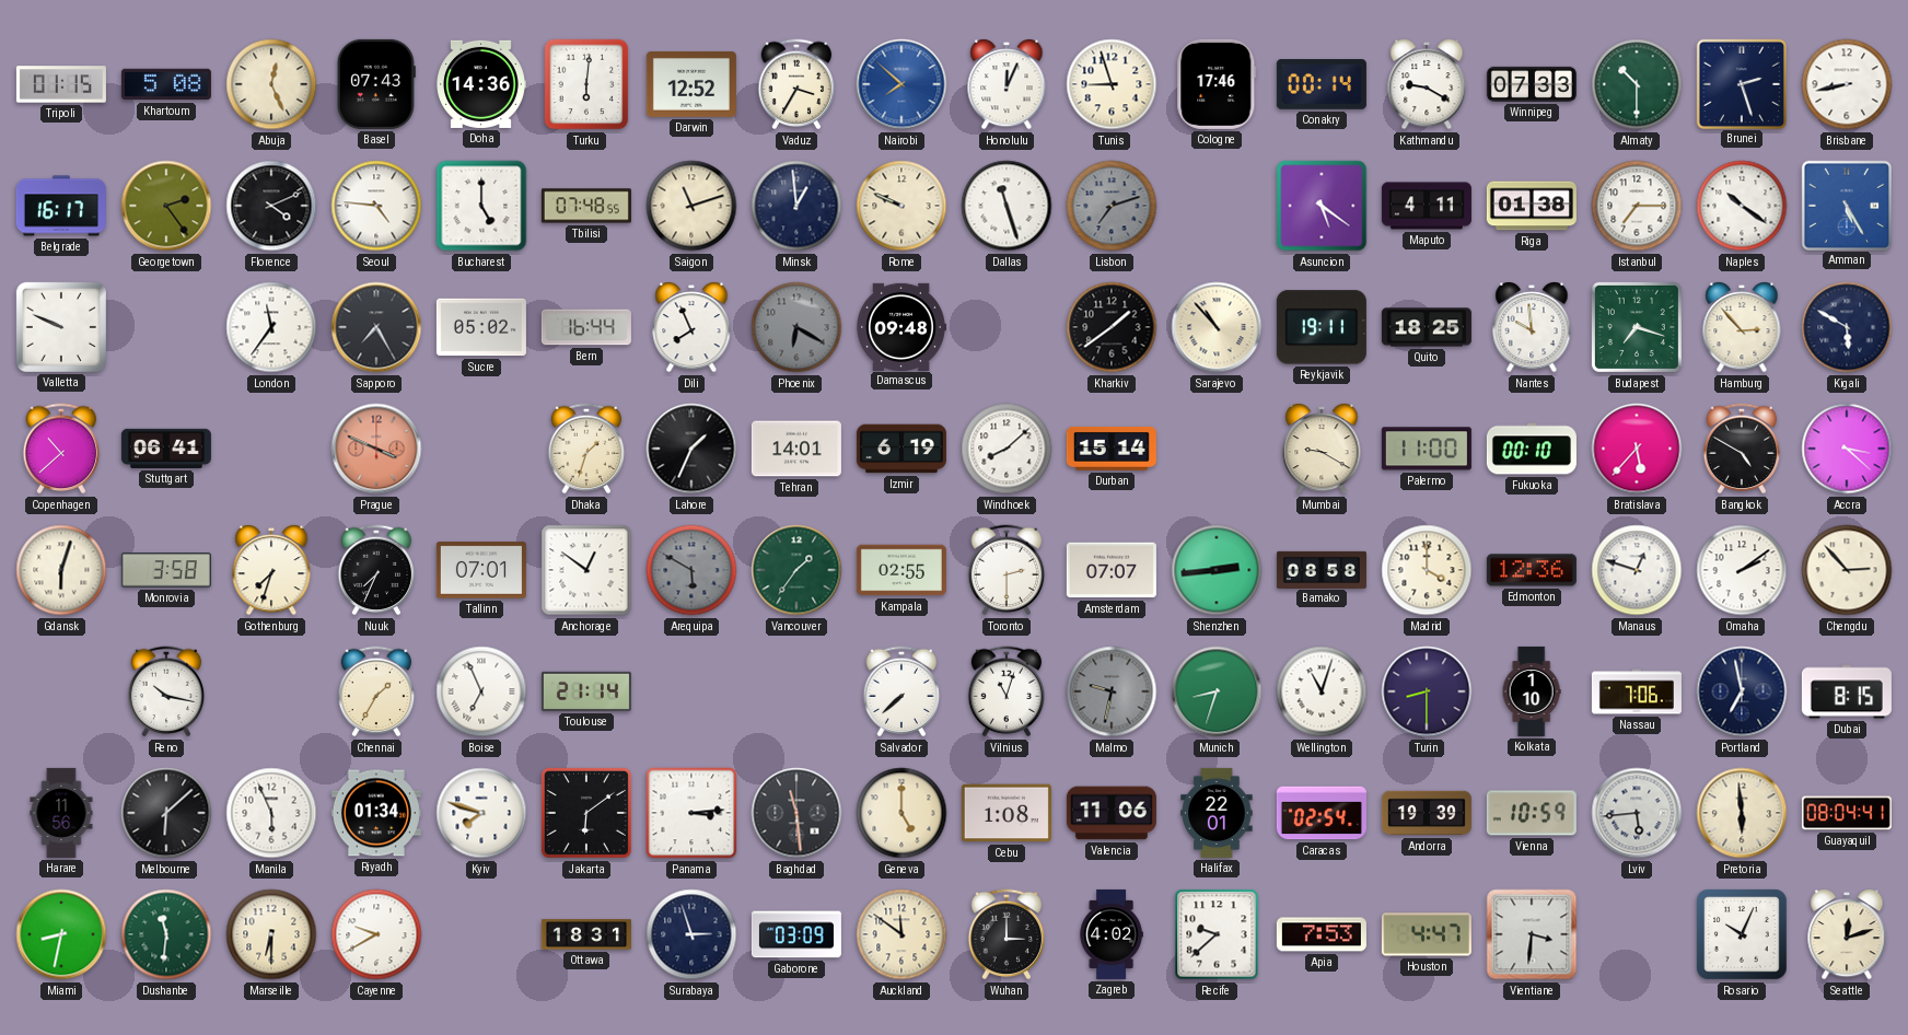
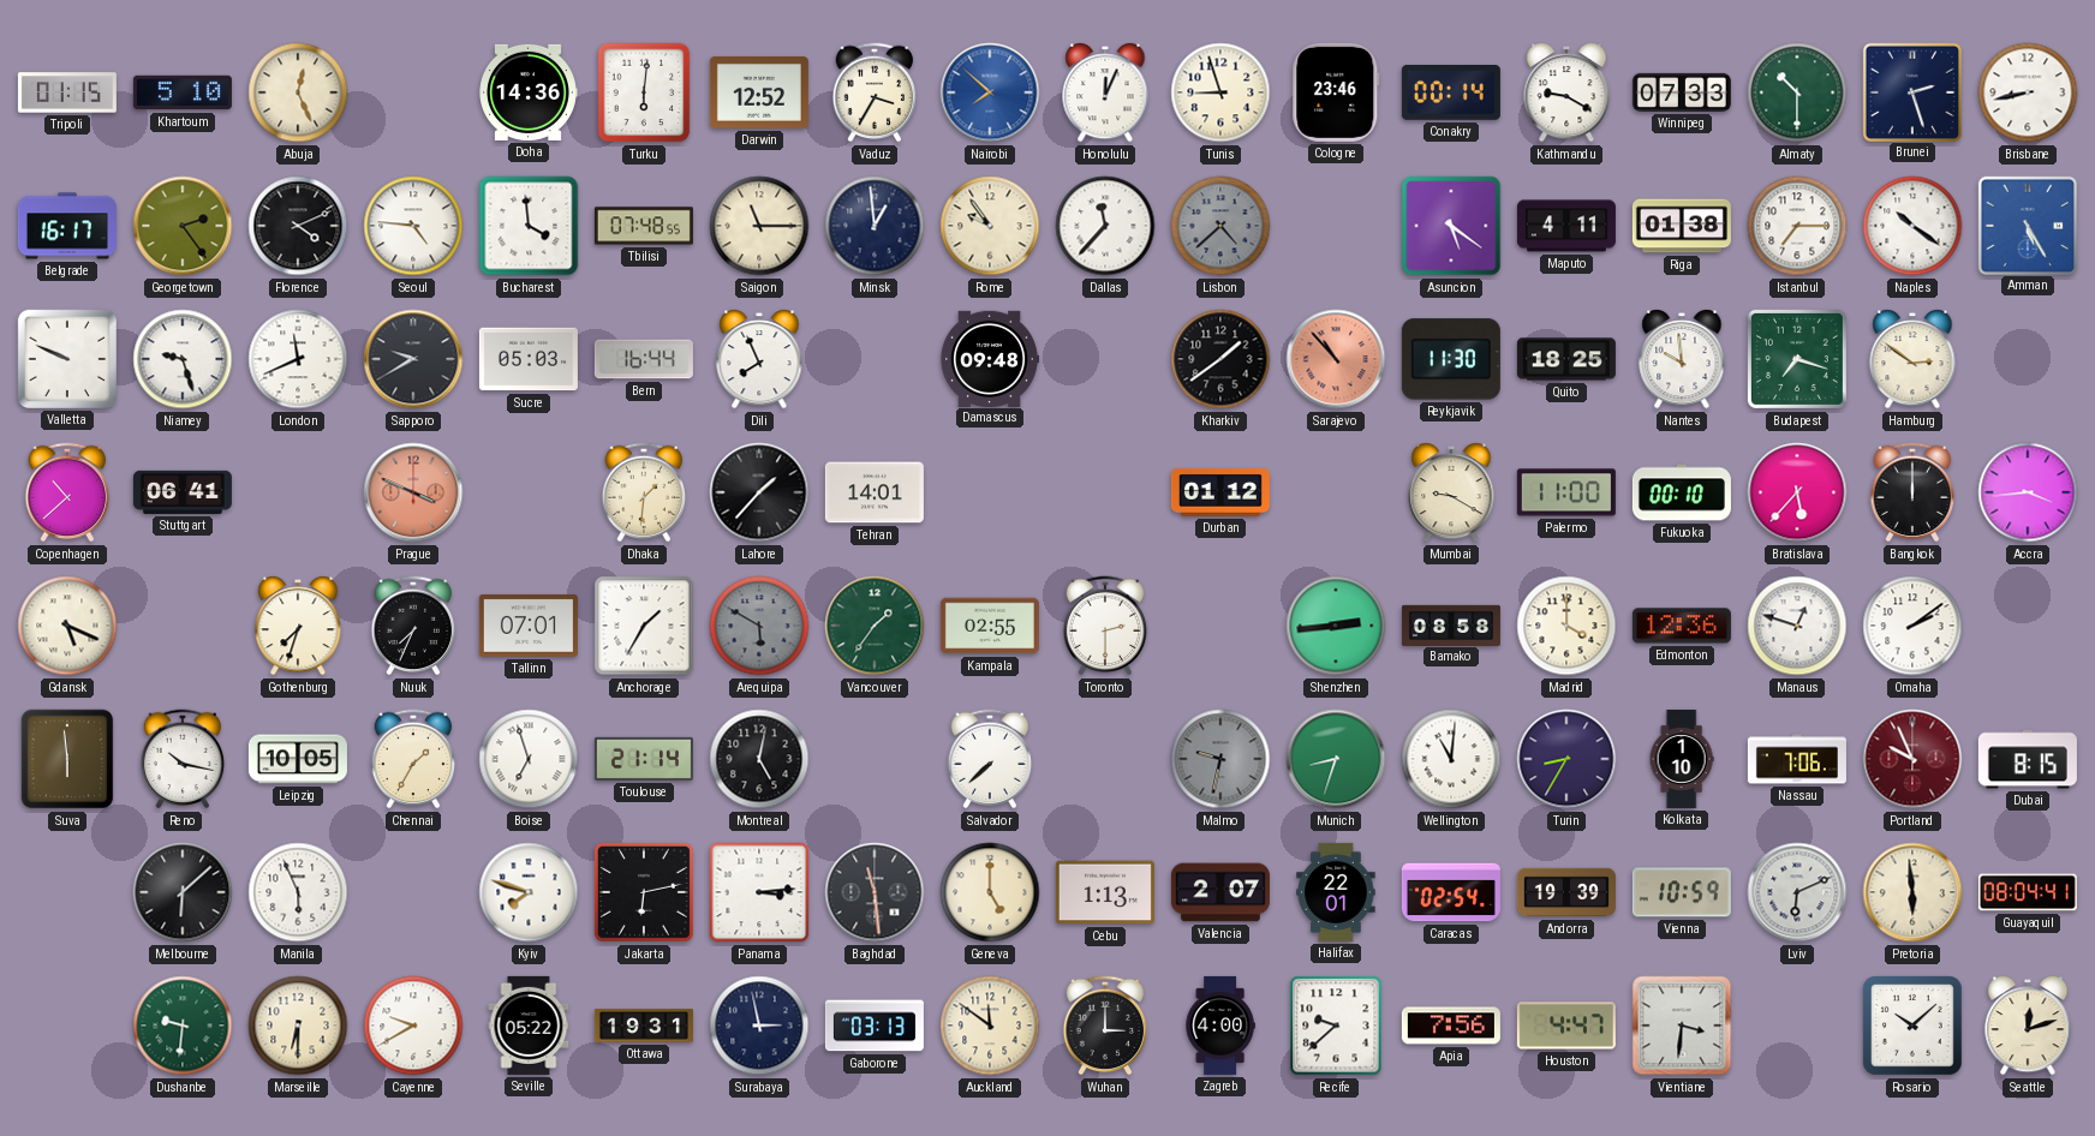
Khartoum: 5:08 -> 5:10 (183, 92)
Basel: 07:43 -> none (376, 84)
Cologne: 17:46 -> 23:46 (1336, 92)
Bucharest: 5:00 -> 3:59 (529, 226)
Saigon: 11:12 -> 11:15 (759, 226)
Rome: 9:49 -> 9:54 (990, 226)
Dallas: 11:27 -> 11:37 (1105, 226)
Lisbon: 7:12 -> 4:38 (1220, 226)
Niamey: none -> 9:27 (183, 359)
London: 11:36 -> 11:41 (298, 359)
Sapporo: 7:25 -> 9:40 (413, 359)
Sucre: 05:02 -> 05:03 (529, 359)
Phoenix: 6:20 -> none (796, 327)
Sarajevo dial: cream -> salmon (1336, 359)
Reykjavik: 19:11 -> 11:30 (1451, 359)
Hamburg: 2:53 -> 2:51 (1912, 360)
Kigali: 5:50 -> none (1847, 327)
Dhaka: 1:33 -> 1:31 (644, 492)
Lahore: 1:34 -> 1:37 (759, 492)
Izmir: 6:19 -> none (901, 449)
Windhoek: 8:08 -> none (1007, 449)
Durban: 15:14 -> 01:12 (1220, 492)
Bangkok: 4:50 -> 12:00 (1912, 492)
Accra: 3:22 -> 3:44 (2028, 492)
Gdansk: 6:03 -> 5:19 (67, 626)
Monrovia: 3:58 -> none (166, 570)
Anchorage: 12:51 -> 1:35 (644, 626)
Amsterdam: 07:07 -> none (1112, 570)
Chengdu: 2:53 -> none (1847, 570)
Suva: none -> 5:59 (67, 759)
Leipzig: none -> 10:05 (298, 759)
Boise: 6:56 -> 6:57 (529, 759)
Montreal: none -> 5:02 (759, 759)
Vilnius: 11:03 -> none (1007, 691)
Wellington: 11:03 -> 11:01 (1451, 759)
Turin: 8:30 -> 8:35 (1566, 759)
Portland: 6:58 -> 9:56 (1912, 759)
Portland dial: navy -> burgundy (1912, 759)
Harare: 11:56 -> none (61, 813)
Riyadh: 01:34 -> none (376, 813)
Jakarta: 6:09 -> 6:13 (644, 892)
Cebu: 1:08 -> 1:13 (1105, 892)
Valencia: 11:06 -> 2:07 (1220, 892)
Lviv: 5:44 -> 6:11 (1797, 892)
Miami: 8:32 -> none (61, 934)
Dushanbe: 11:31 -> 9:31 (183, 1026)
Seville: none -> 05:22 (529, 1026)
Ottawa: 18:31 -> 19:31 (644, 1026)
Surabaya: 2:57 -> 2:58 (759, 1026)
Gaborone: 03:09 -> 03:13 (875, 1026)
Zagreb: 4:02 -> 4:00 (1220, 1026)
Apia: 7:53 -> 7:56 (1451, 1026)
Rosario: 10:04 -> 10:08 (1912, 1026)
